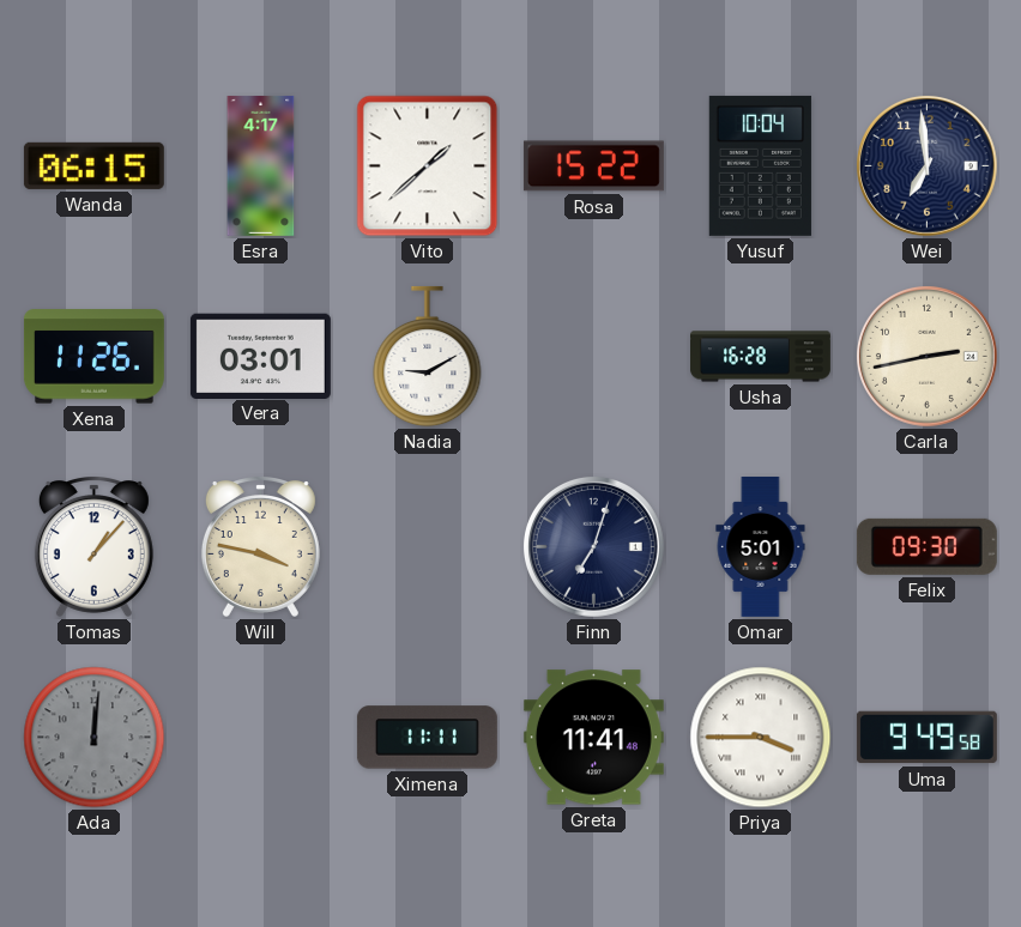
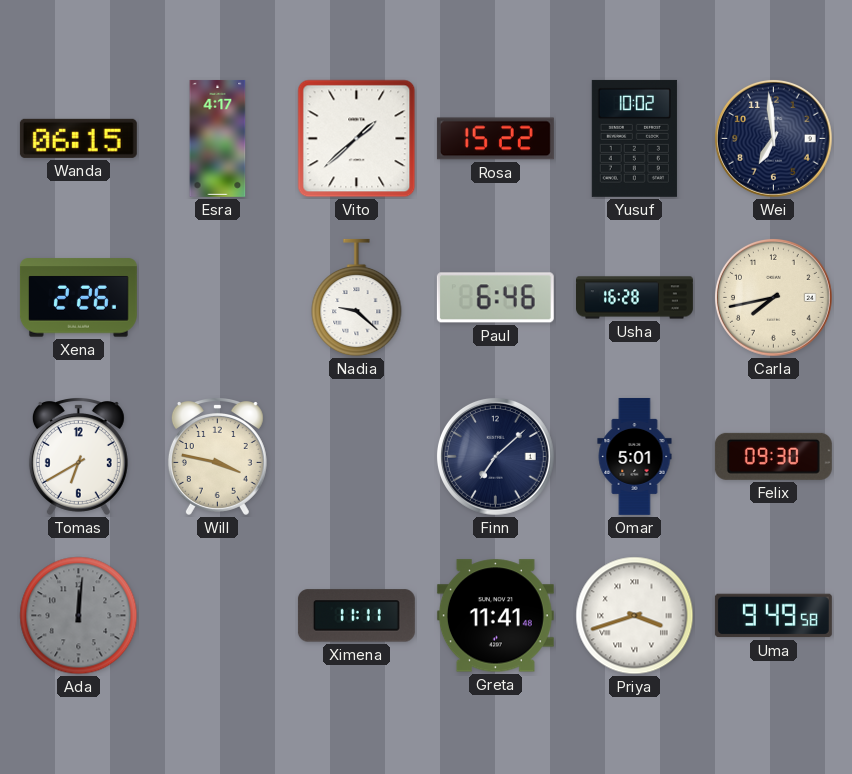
Yusuf: 10:04 -> 10:02 (634, 138)
Xena: 11:26 -> 2:26 (78, 298)
Vera: 03:01 -> none (260, 356)
Nadia: 9:10 -> 9:22 (357, 298)
Paul: none -> 6:46 (495, 298)
Carla: 2:43 -> 7:43 (773, 297)
Tomas: 1:07 -> 6:40 (78, 457)
Finn: 7:03 -> 7:08 (495, 456)
Priya: 3:45 -> 3:42 (635, 616)
